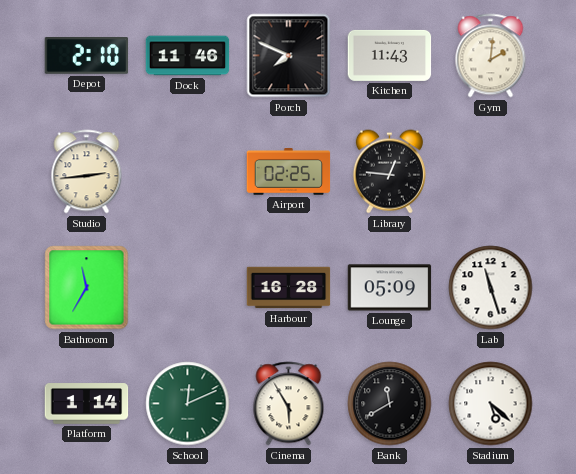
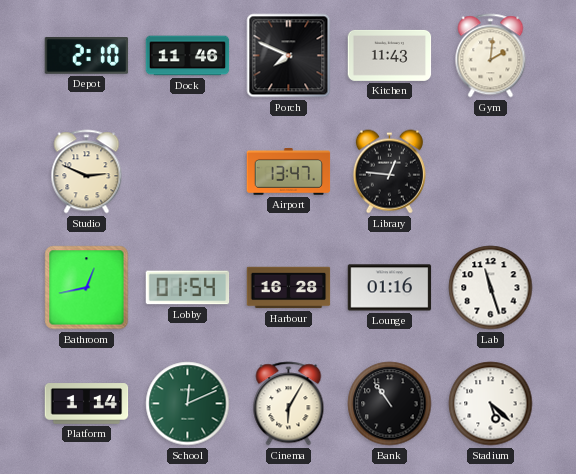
Studio: 2:44 -> 2:49 (87, 172)
Airport: 02:25 -> 13:47 (289, 172)
Bathroom: 11:35 -> 12:43 (87, 288)
Lobby: none -> 01:54 (188, 288)
Lounge: 05:09 -> 01:16 (390, 288)
Cinema: 5:55 -> 6:05 (289, 404)
Bank: 11:40 -> 10:54 (390, 404)
